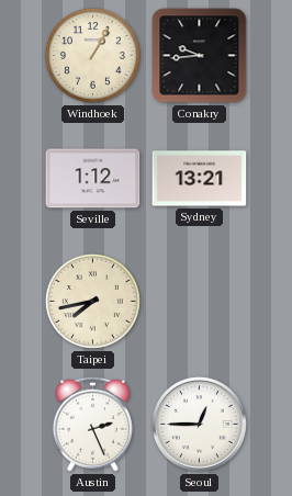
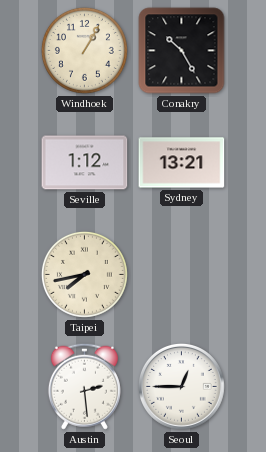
Conakry: 9:44 -> 10:25 (182, 51)
Austin: 2:26 -> 2:29 (84, 386)
